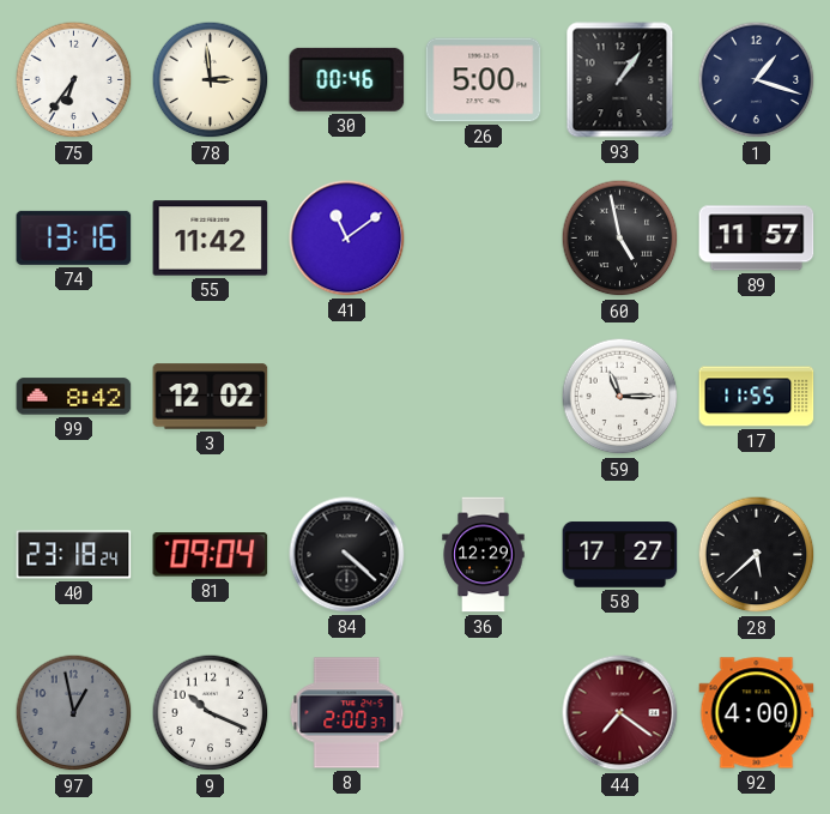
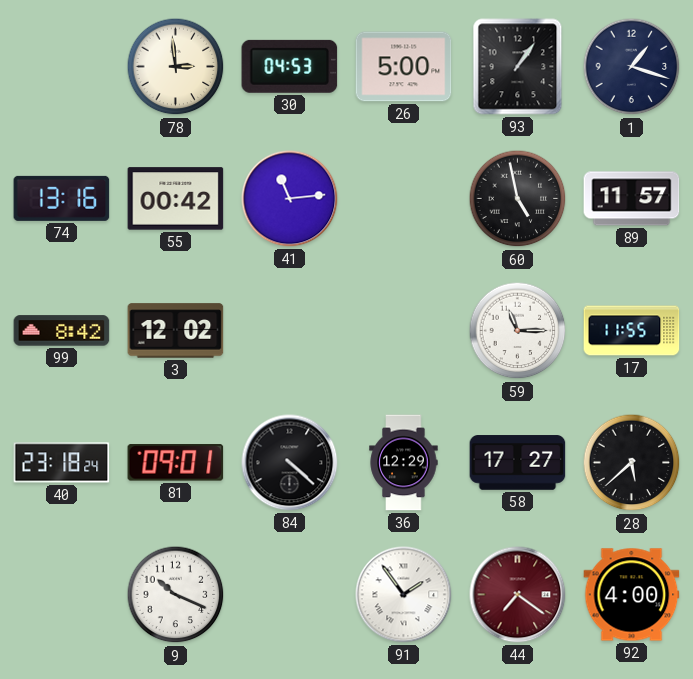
75: 6:36 -> none (74, 80)
30: 00:46 -> 04:53 (290, 66)
55: 11:42 -> 00:42 (176, 199)
41: 11:09 -> 11:14 (290, 199)
81: 09:04 -> 09:01 (176, 463)
97: 12:58 -> none (74, 713)
8: 2:00 -> none (347, 713)
91: none -> 1:54 (404, 595)
